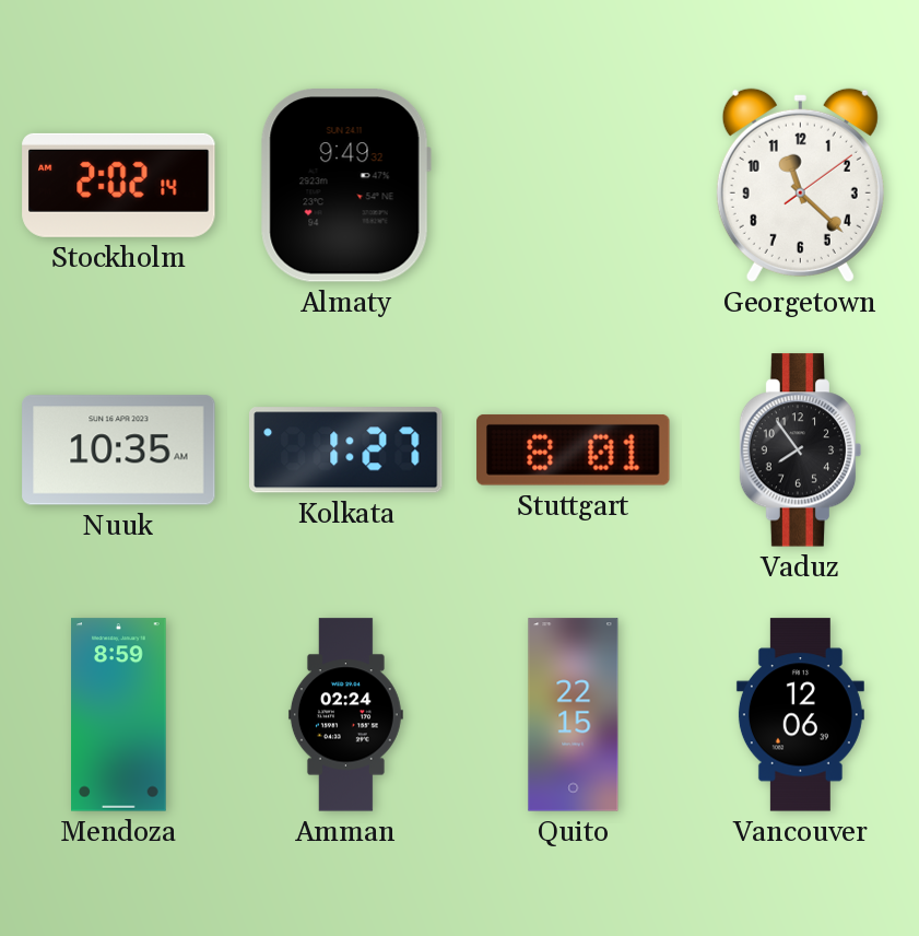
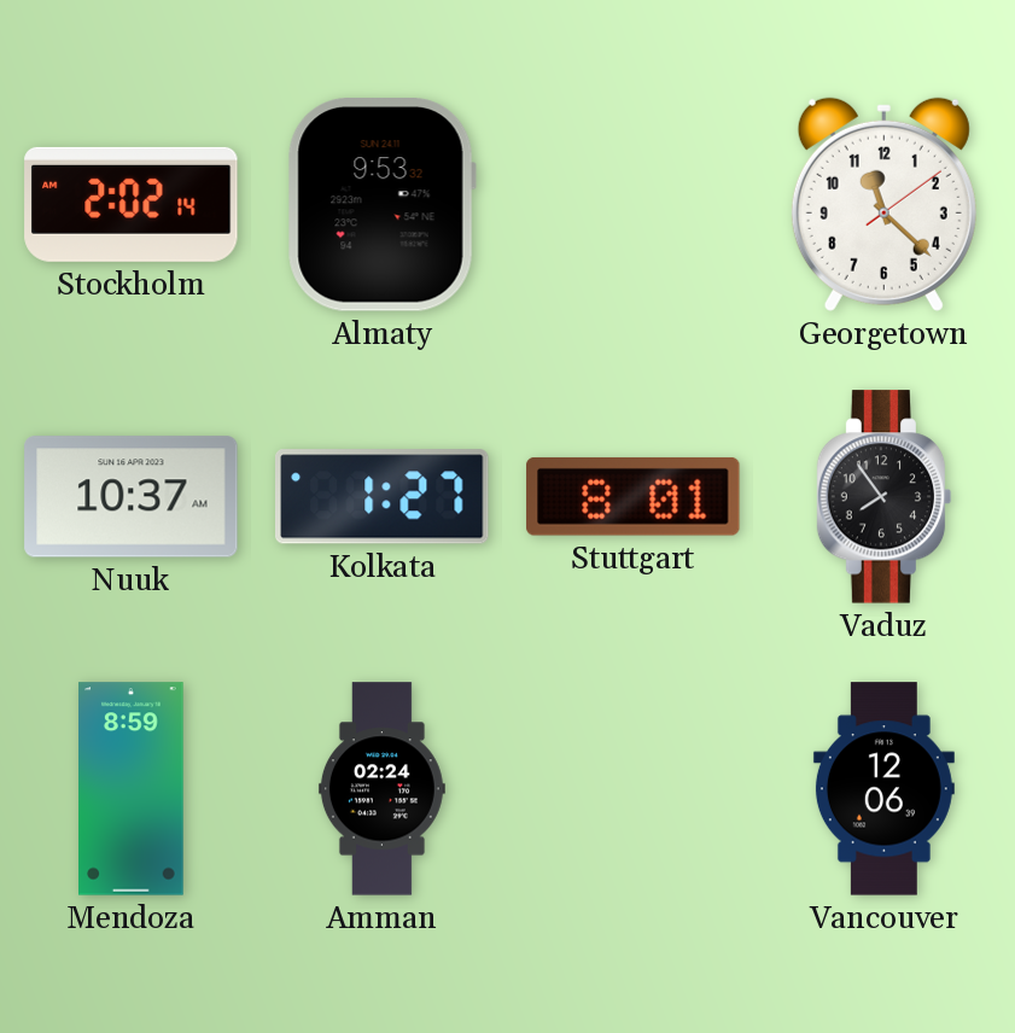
Almaty: 9:49 -> 9:53 (381, 205)
Nuuk: 10:35 -> 10:37 (132, 497)
Quito: 22:15 -> none (574, 715)
